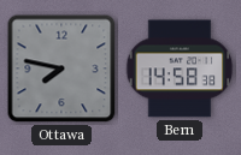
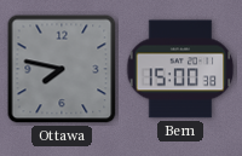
Bern: 14:58 -> 15:00 (180, 69)
